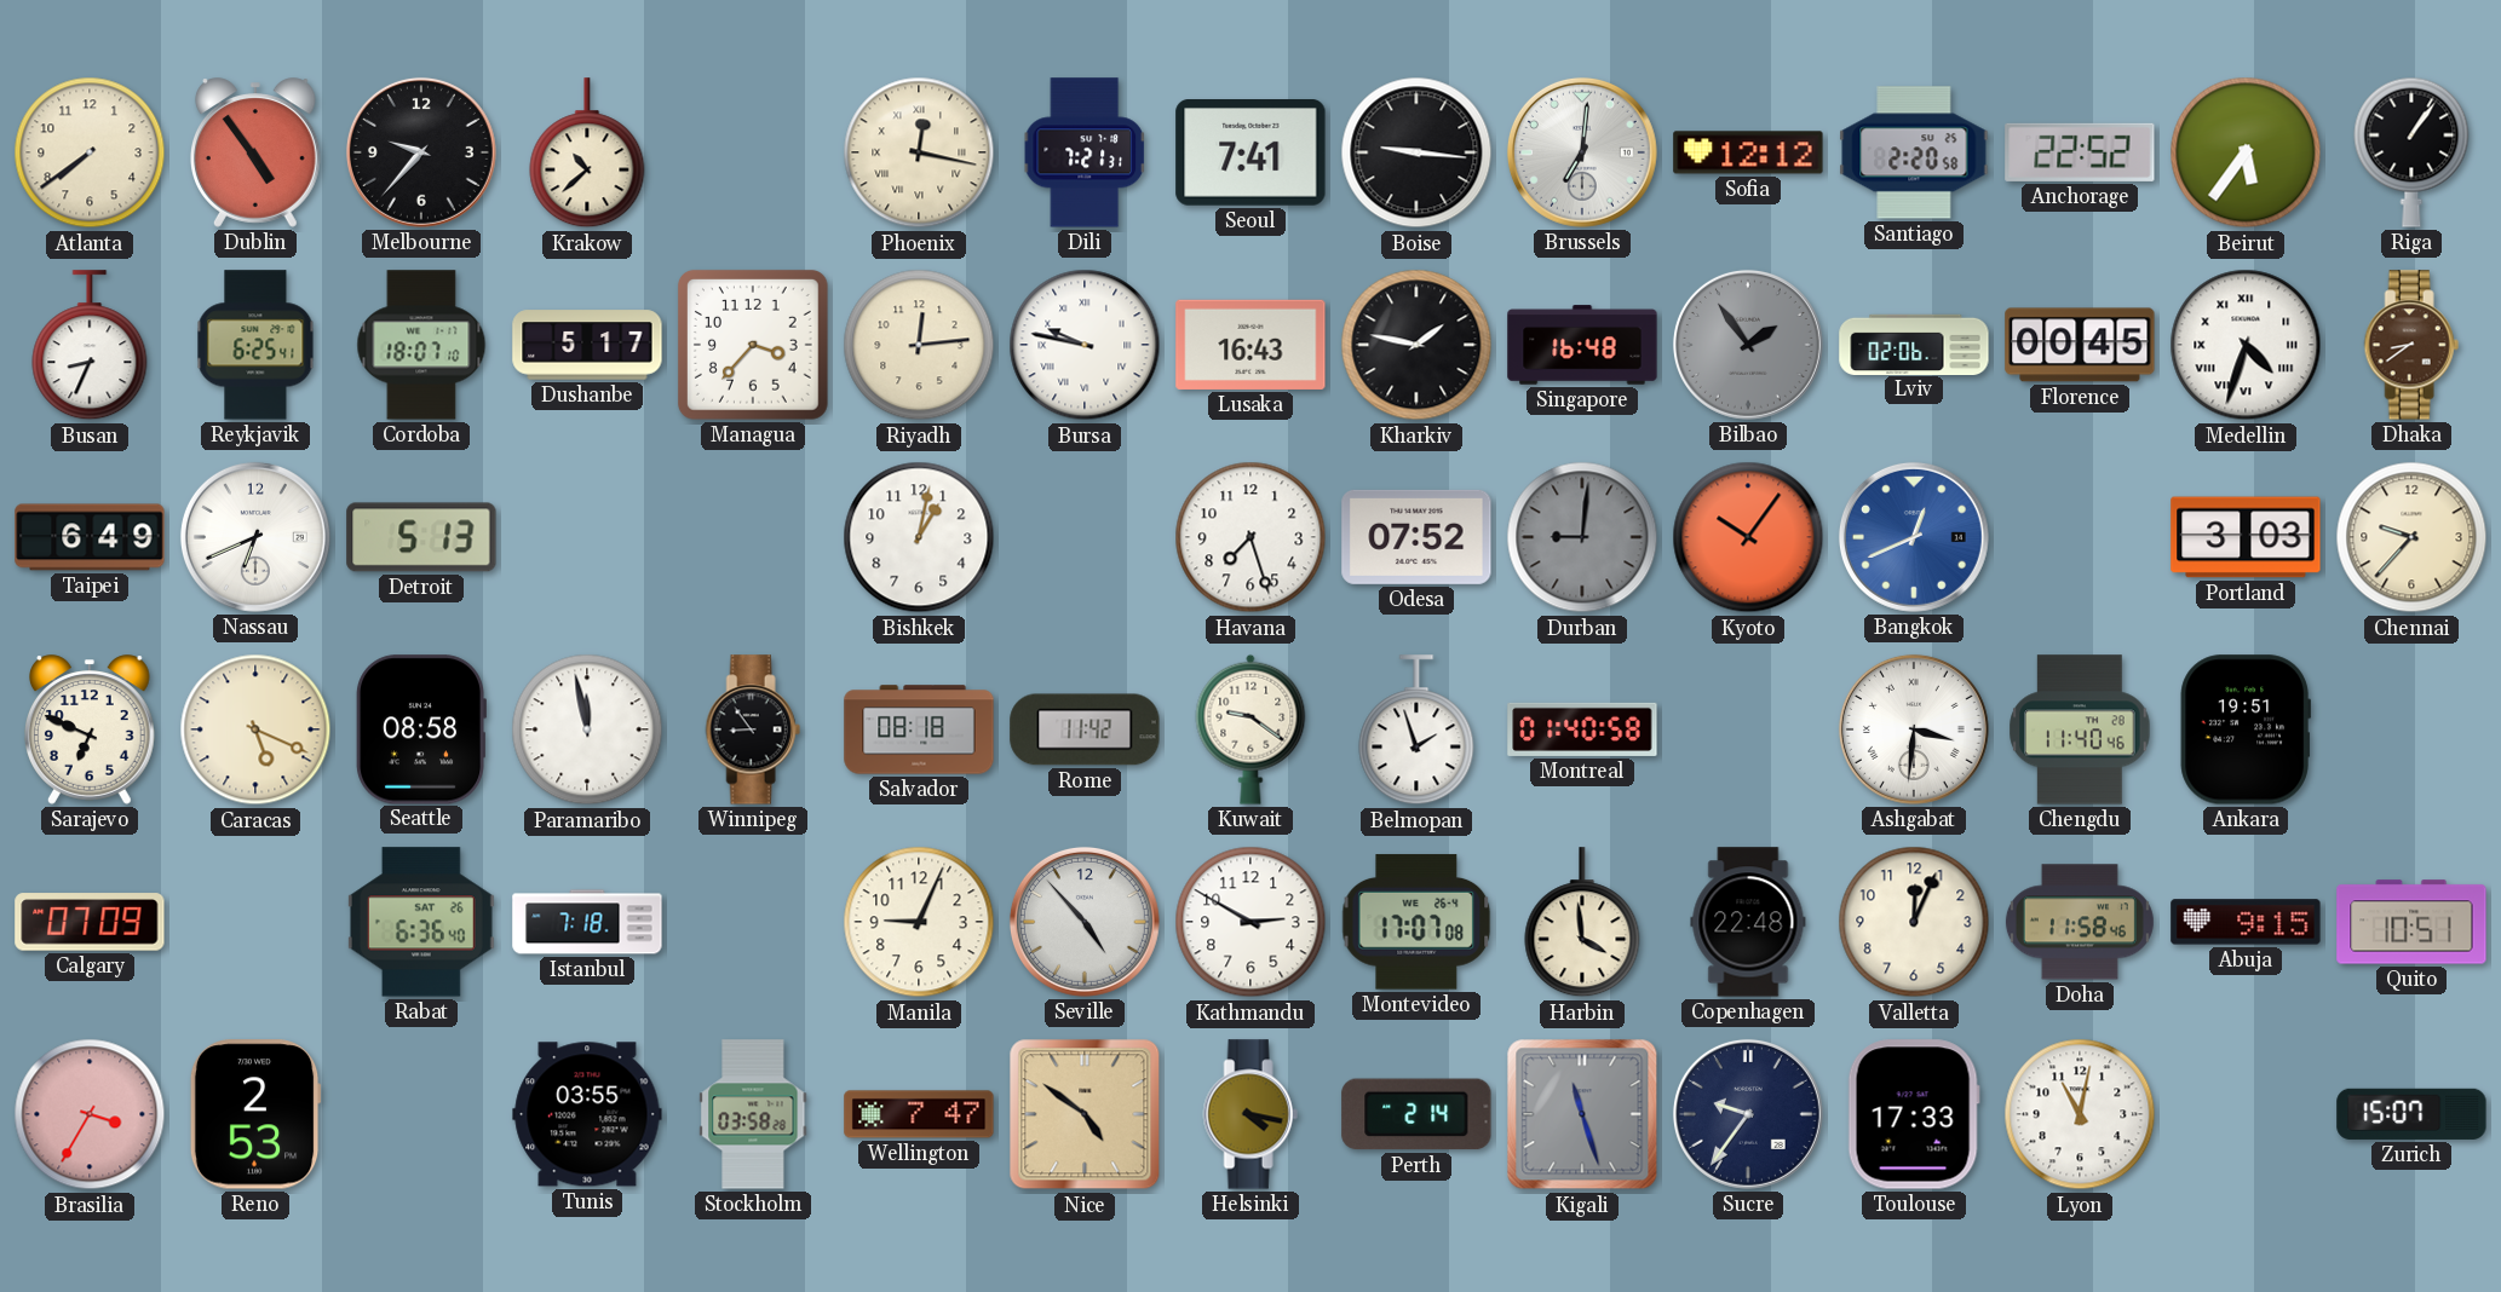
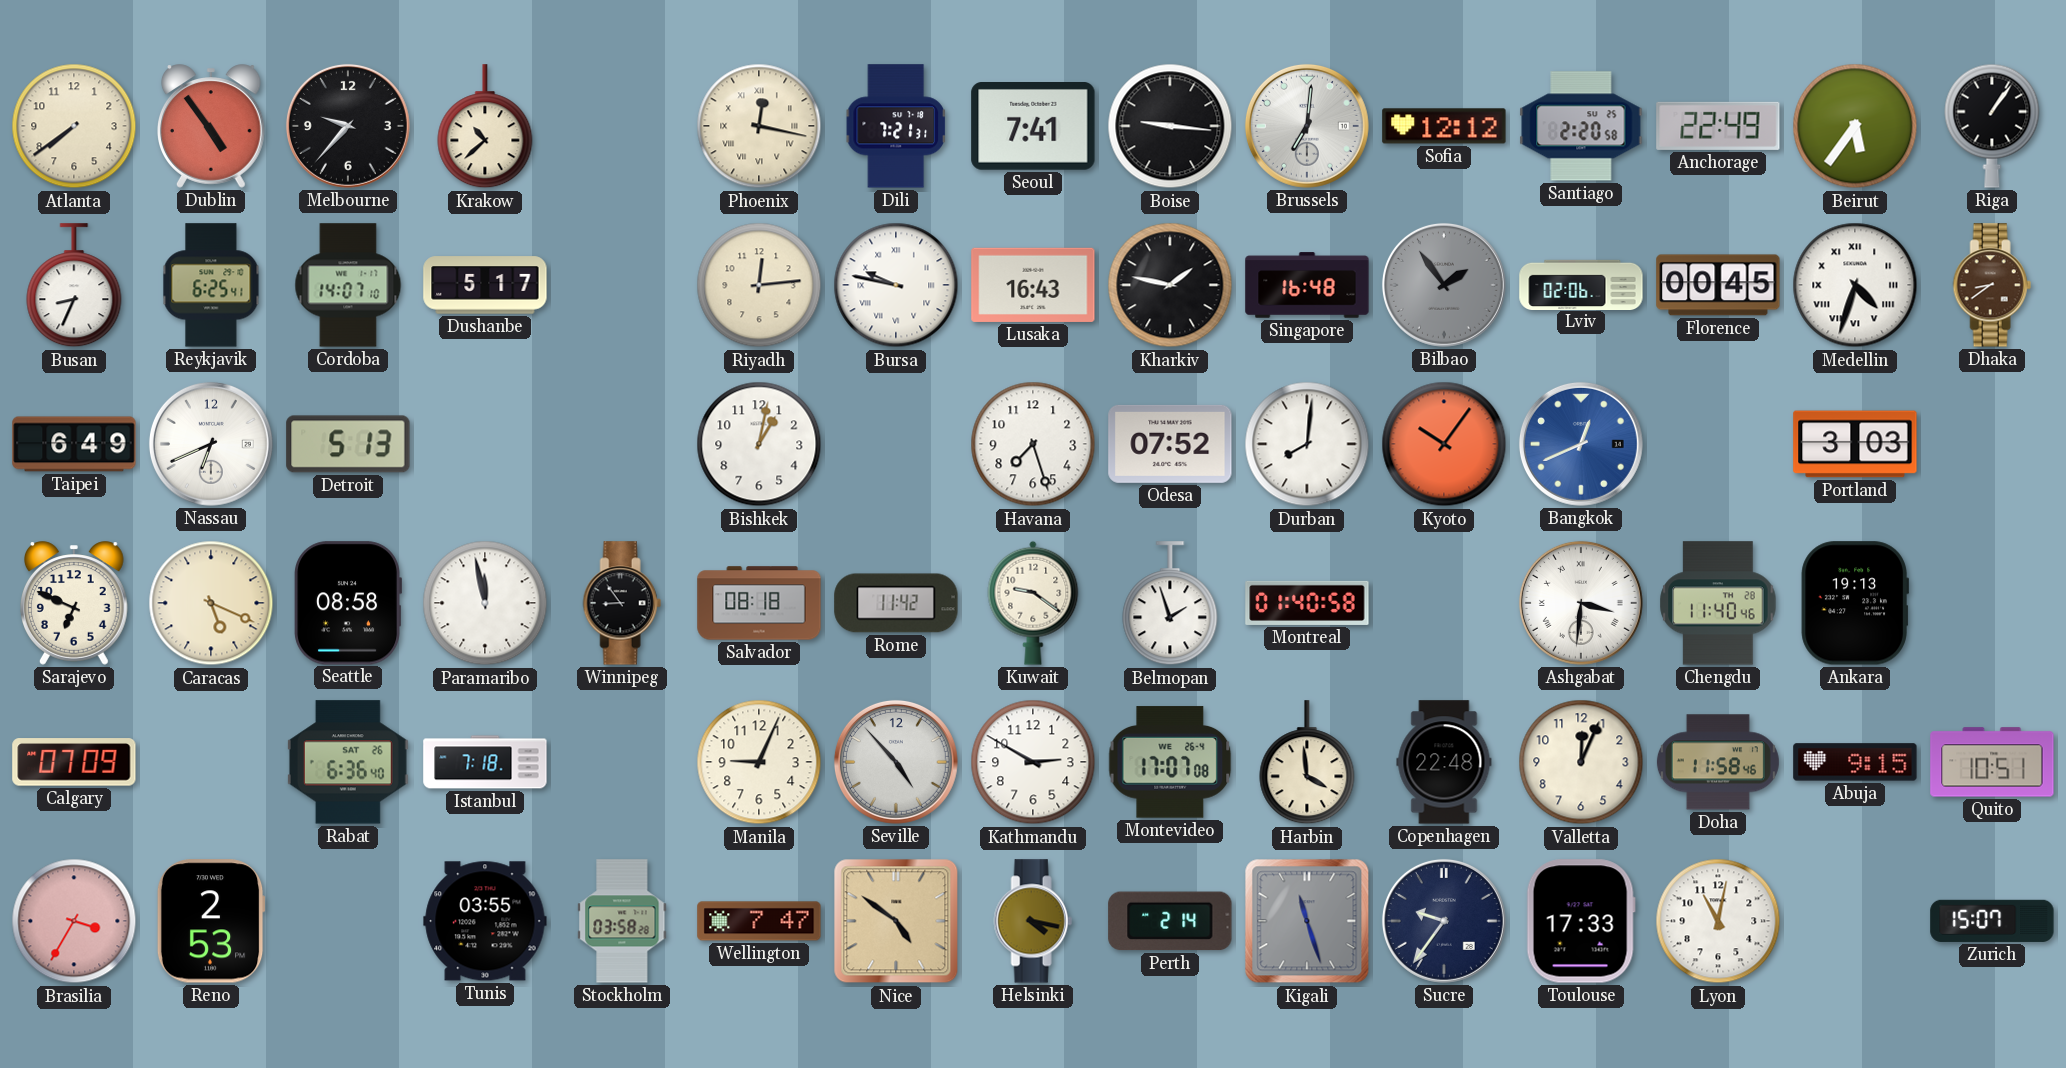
Anchorage: 22:52 -> 22:49 (1718, 126)
Cordoba: 18:07 -> 14:07 (348, 285)
Managua: 3:37 -> none (753, 345)
Durban: 9:01 -> 8:01 (1307, 444)
Durban dial: grey -> white (1307, 444)
Chennai: 9:37 -> none (2411, 537)
Ankara: 19:51 -> 19:13 (1855, 603)
